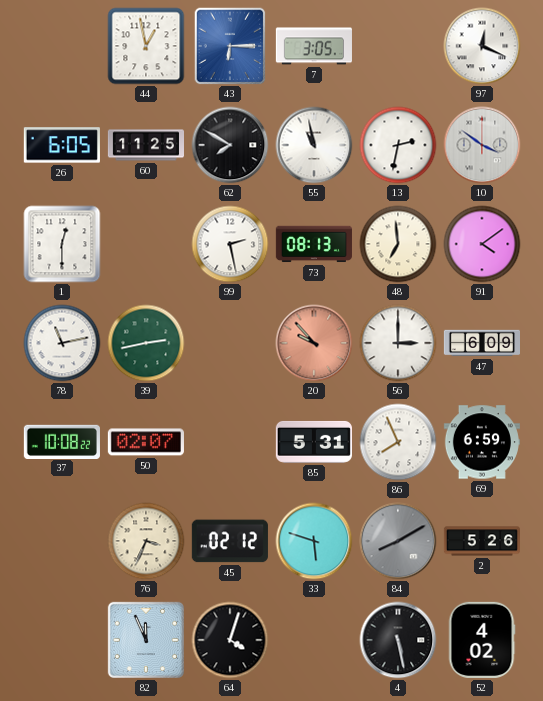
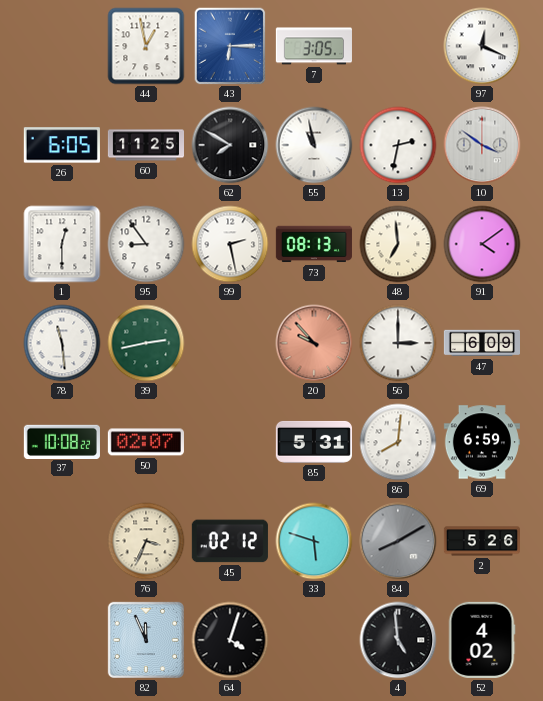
95: none -> 8:54 (146, 244)
78: 11:13 -> 11:29 (62, 343)
86: 7:56 -> 8:01 (398, 442)
4: 5:28 -> 4:59 (398, 640)
